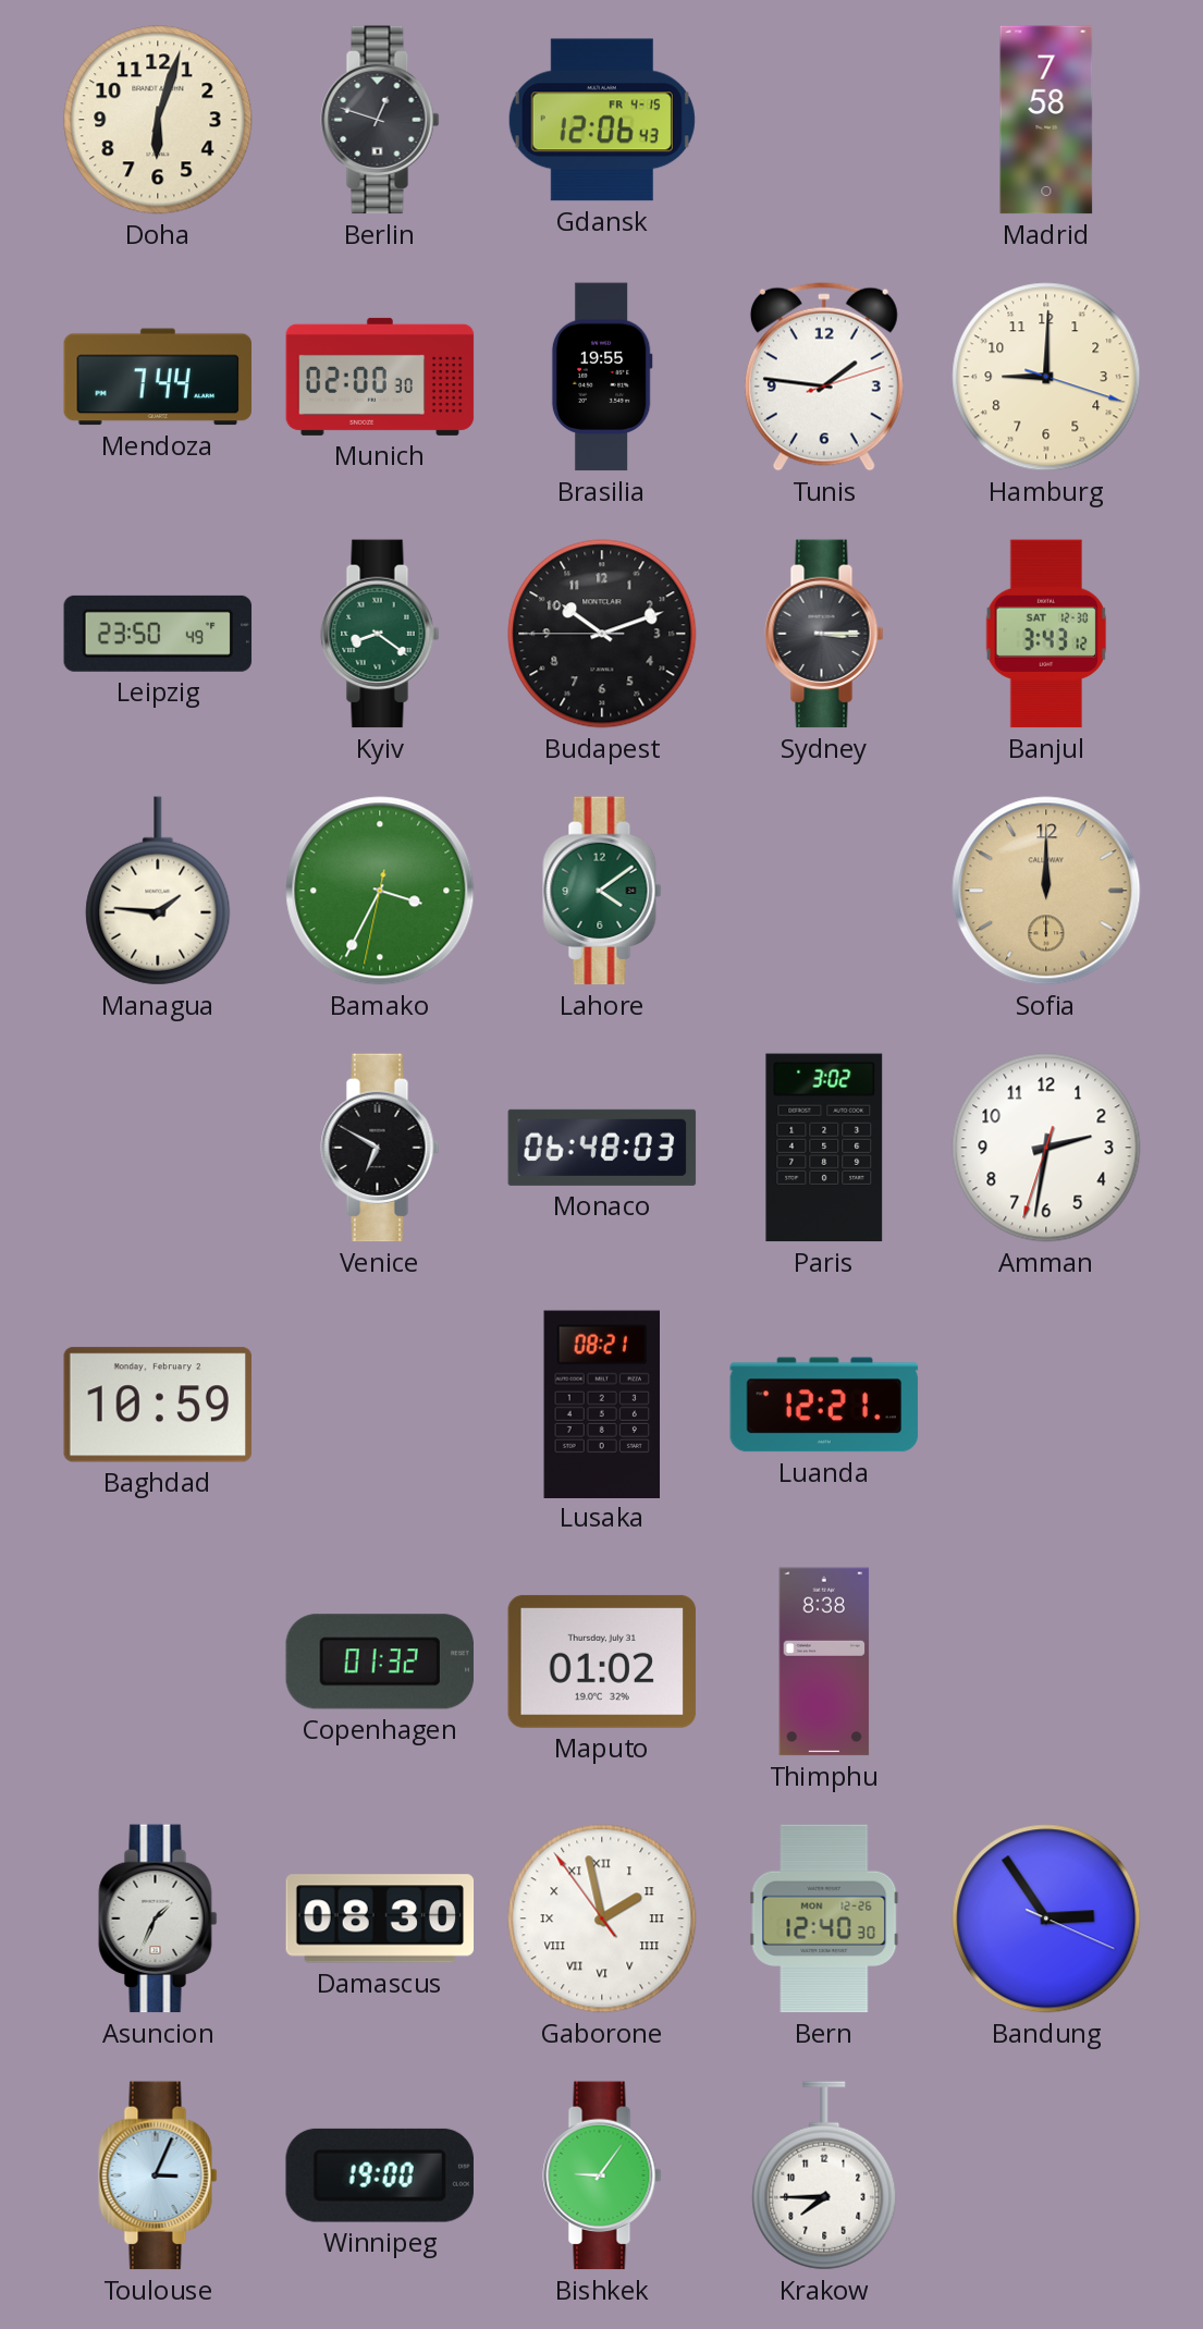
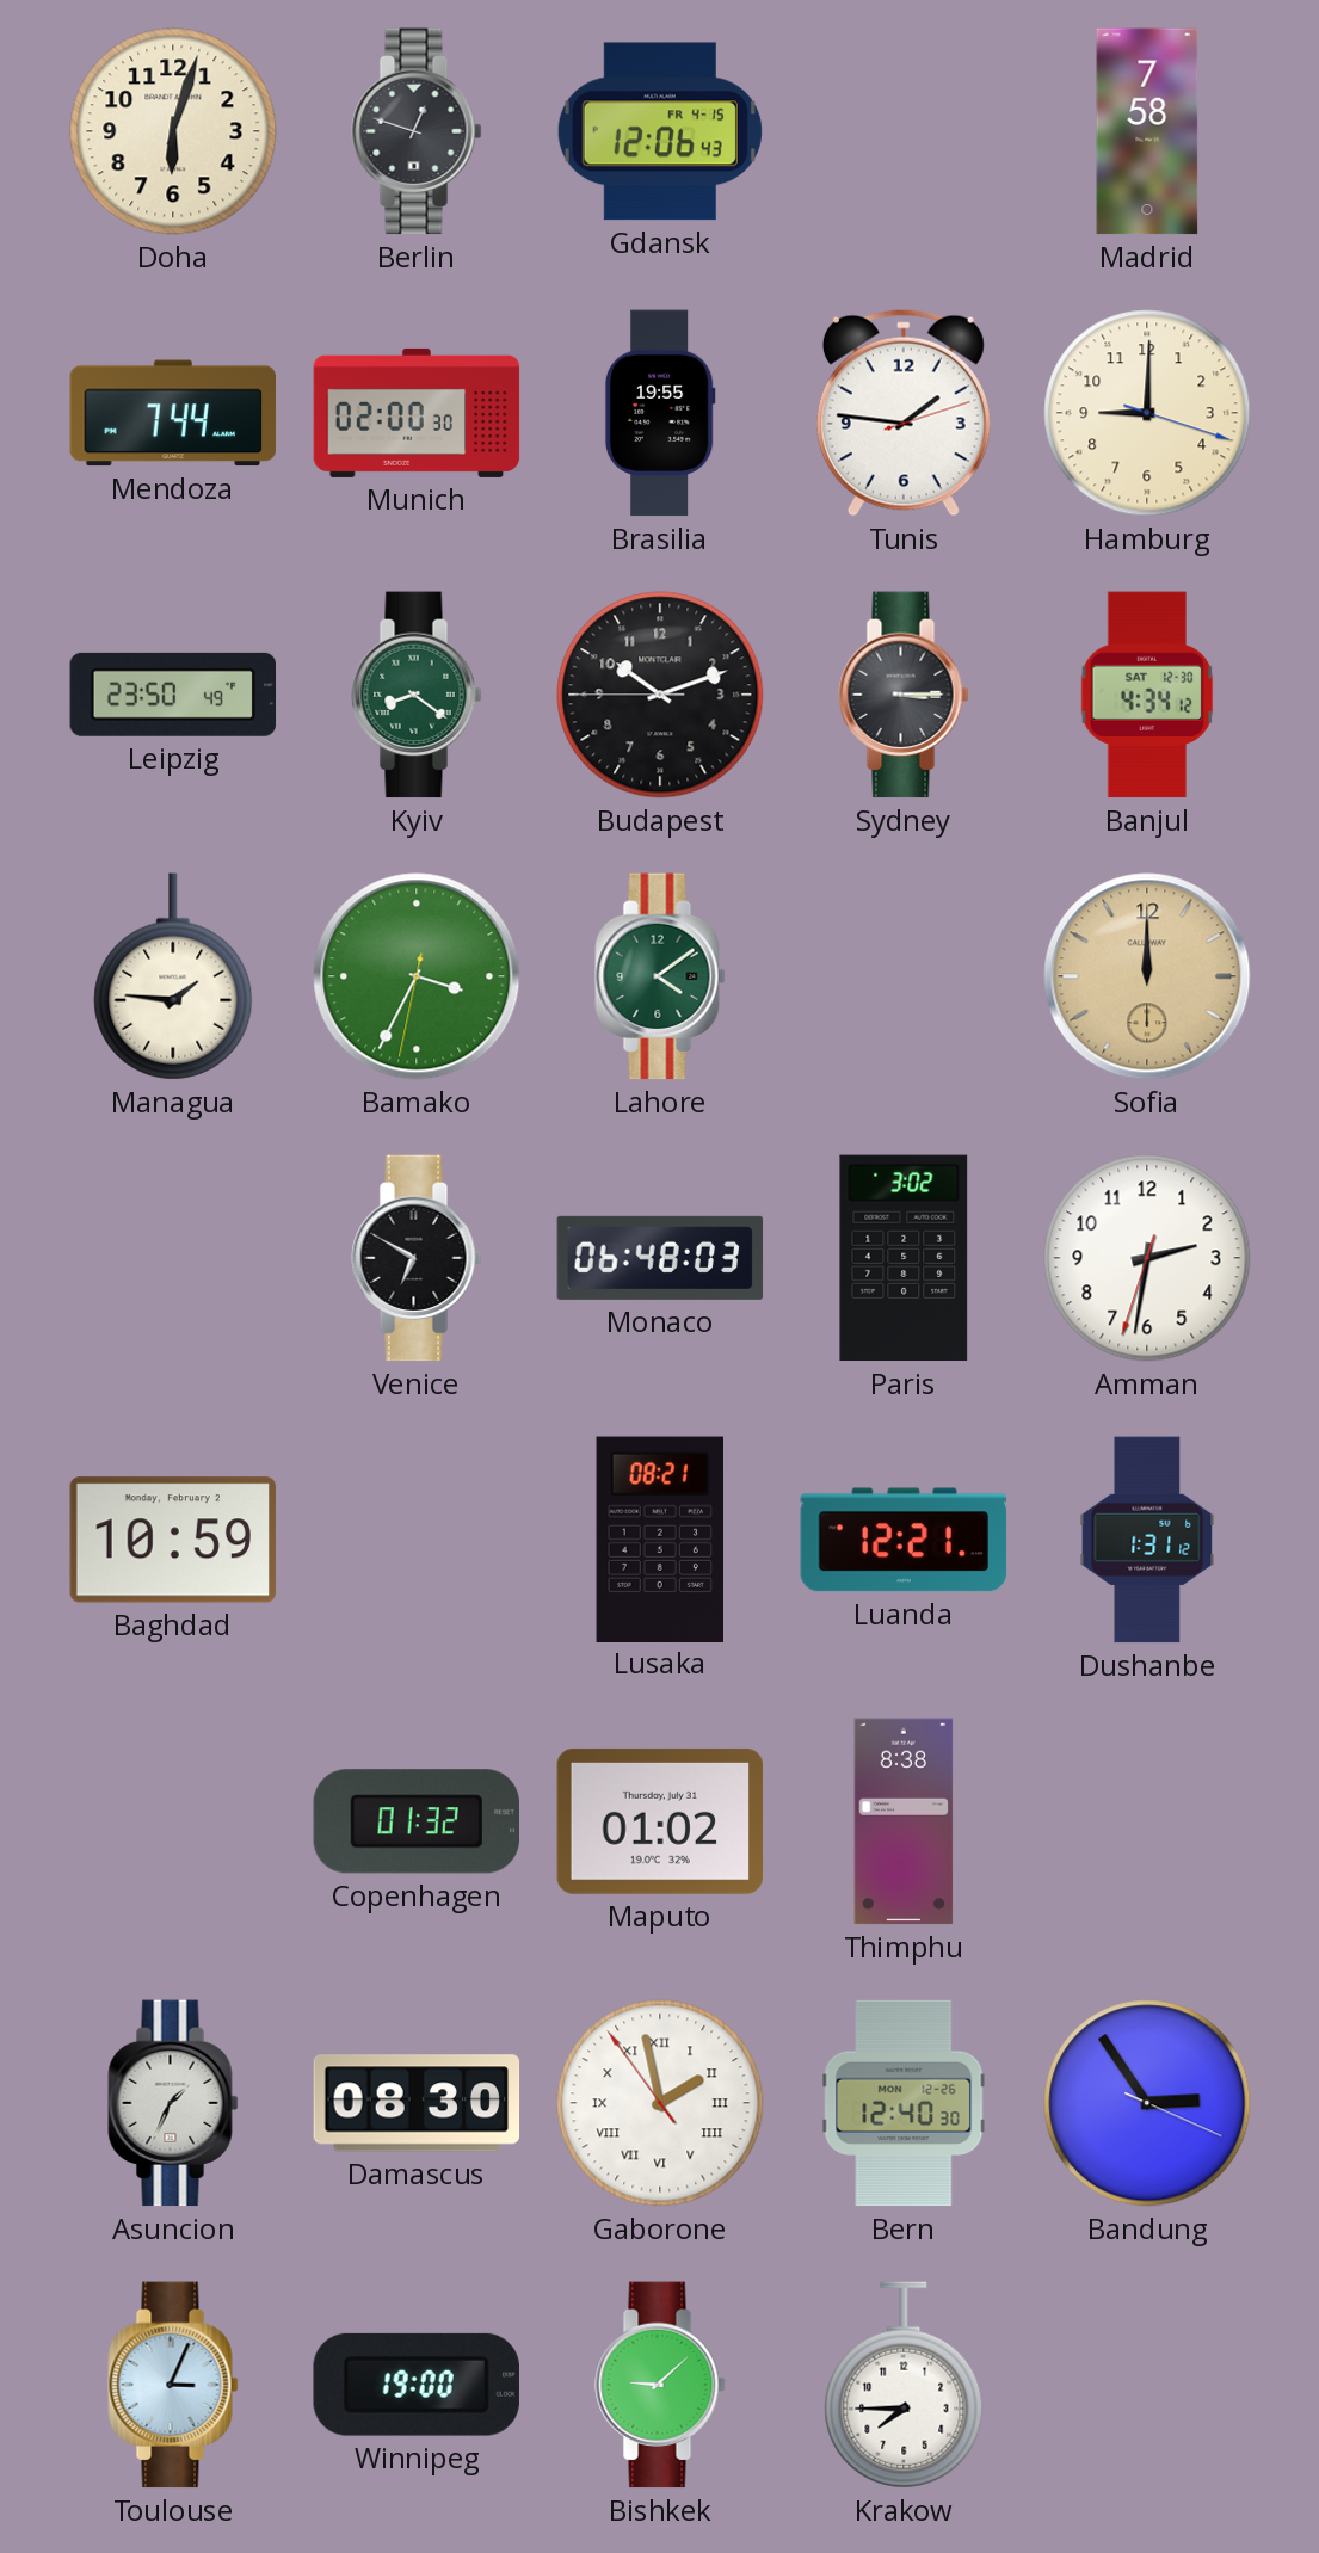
Banjul: 3:43 -> 4:34 (1147, 695)
Dushanbe: none -> 1:31 (1147, 1540)
Bishkek: 9:06 -> 9:08 (660, 2385)
